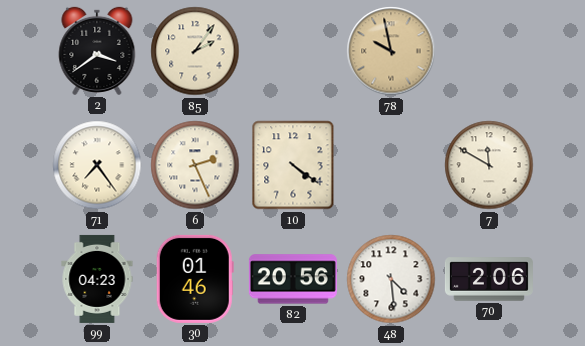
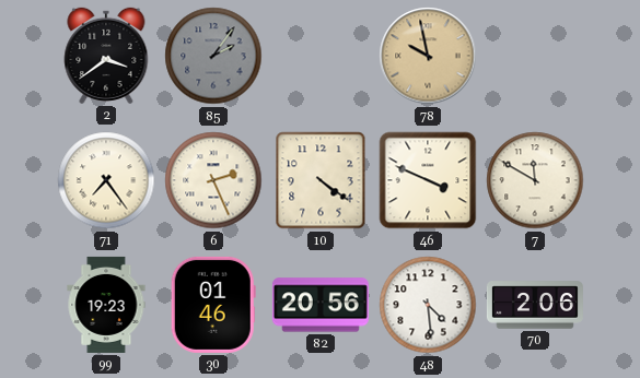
85 dial: cream -> grey (213, 56)
46: none -> 3:49 (428, 180)
99: 04:23 -> 19:23 (106, 305)
